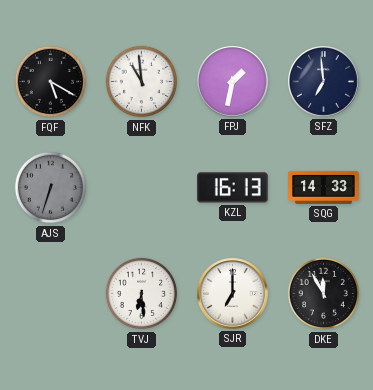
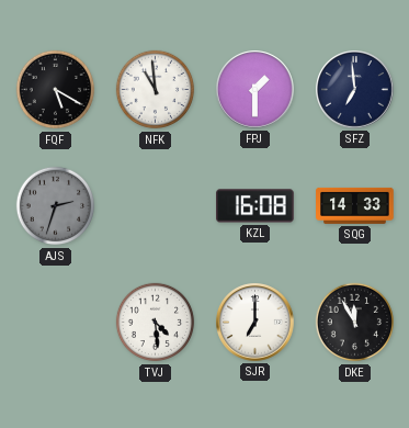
FPJ: 1:32 -> 1:30 (255, 90)
AJS: 6:33 -> 2:33 (56, 206)
KZL: 16:13 -> 16:08 (255, 206)
TVJ: 6:29 -> 4:29 (156, 323)
